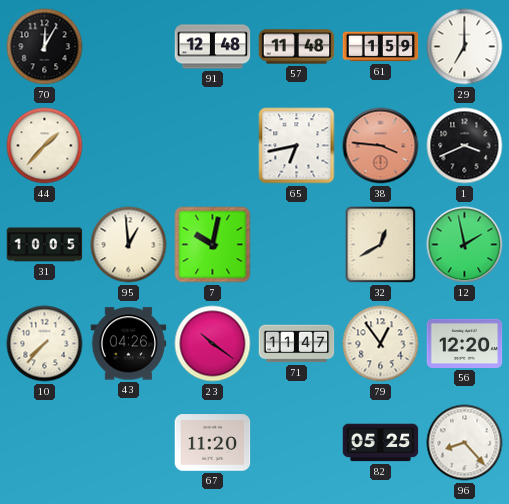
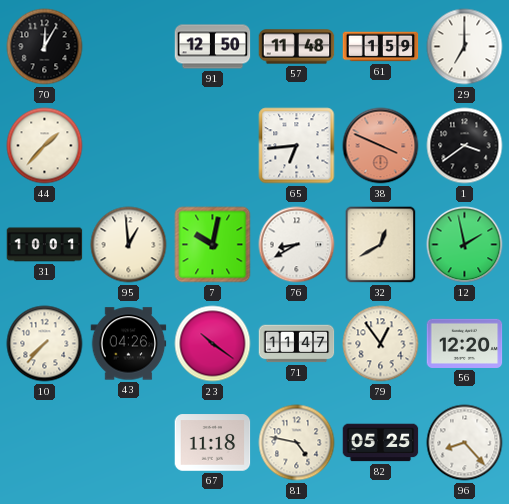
91: 12:48 -> 12:50 (213, 47)
65: 6:43 -> 6:44 (297, 146)
38: 3:46 -> 3:49 (381, 146)
1: 3:41 -> 3:39 (465, 146)
31: 10:05 -> 10:01 (45, 245)
76: none -> 8:40 (297, 245)
67: 11:20 -> 11:18 (213, 443)
81: none -> 4:47 (297, 443)
